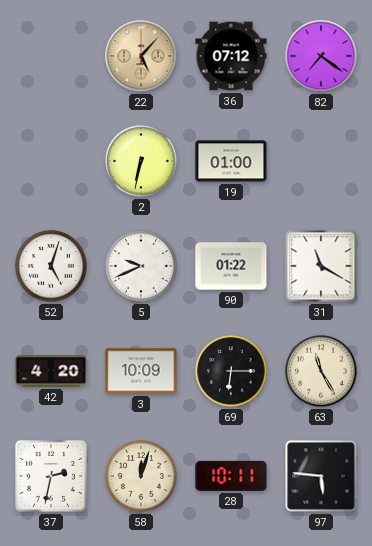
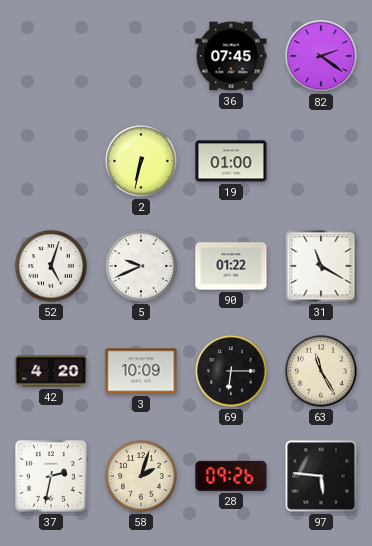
22: 5:07 -> none (141, 56)
36: 07:12 -> 07:45 (231, 56)
82: 7:21 -> 2:21 (321, 56)
58: 12:03 -> 2:03 (141, 476)
28: 10:11 -> 09:26 (231, 476)
